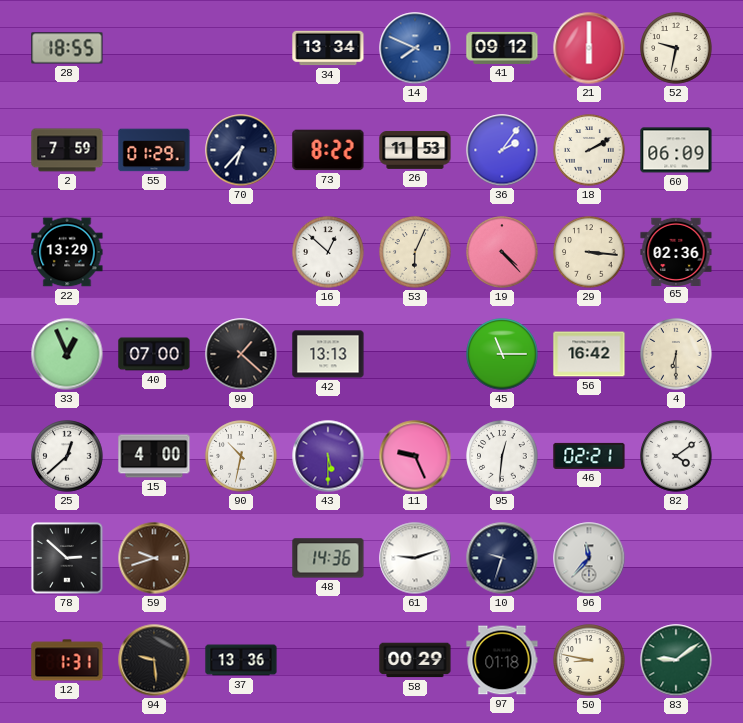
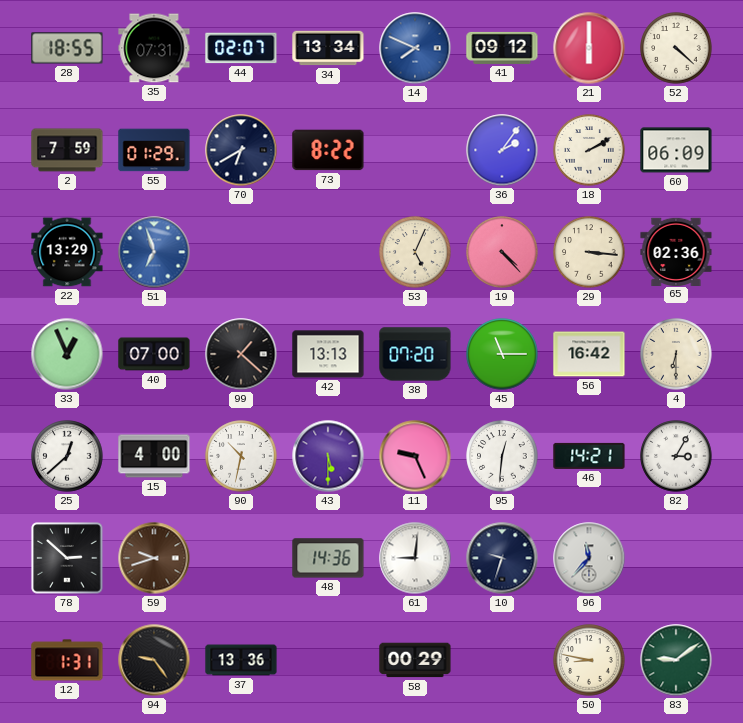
35: none -> 07:31 (154, 48)
44: none -> 02:07 (241, 48)
52: 9:32 -> 4:22 (676, 48)
70: 6:37 -> 6:40 (241, 150)
26: 11:53 -> none (415, 150)
51: none -> 6:57 (154, 252)
16: 12:52 -> none (328, 252)
53: 6:04 -> 5:04 (415, 252)
38: none -> 07:20 (415, 354)
46: 02:21 -> 14:21 (589, 456)
82: 4:09 -> 3:05 (676, 456)
61: 9:12 -> 9:01 (415, 558)
94: 9:29 -> 9:24 (154, 660)
97: 01:18 -> none (502, 660)
